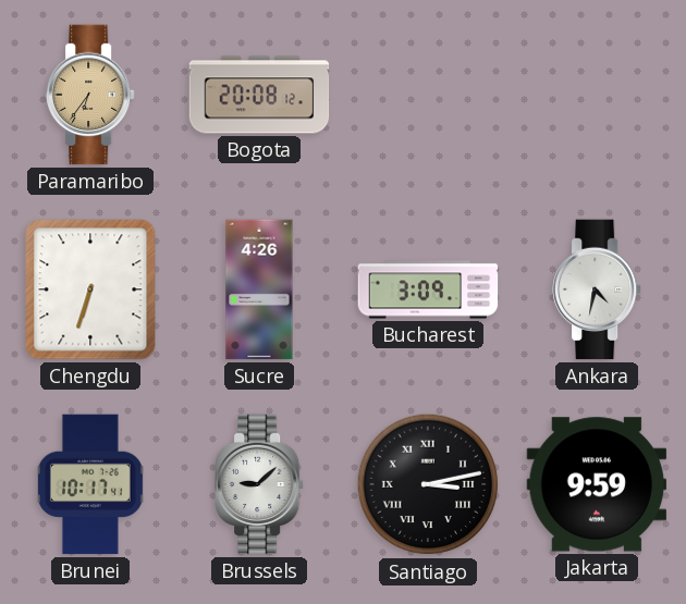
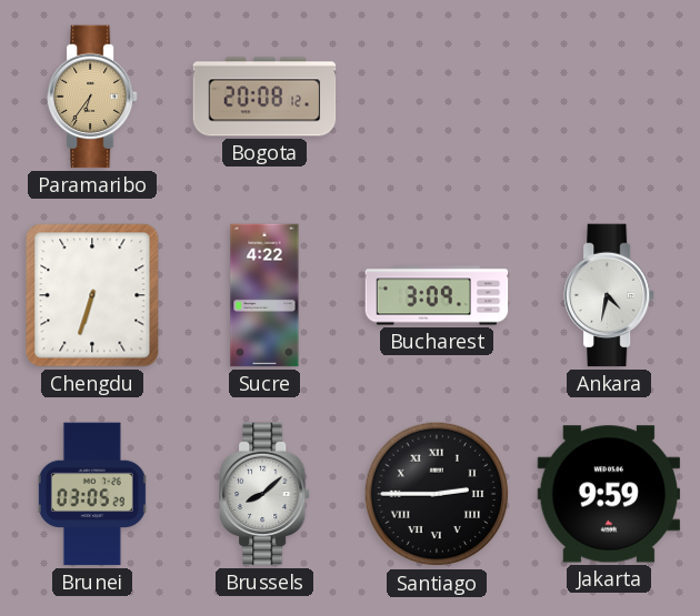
Sucre: 4:26 -> 4:22 (264, 295)
Brunei: 10:17 -> 03:05 (92, 494)
Brussels: 9:08 -> 8:08 (266, 494)
Santiago: 3:13 -> 2:45 (437, 494)
